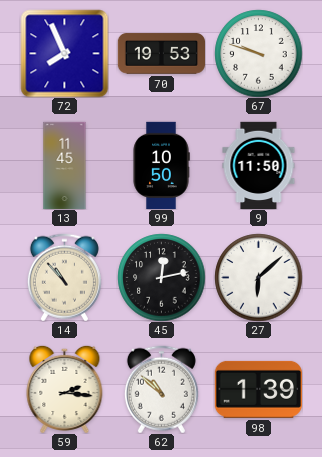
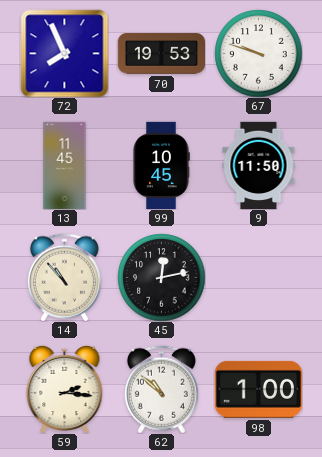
99: 10:50 -> 10:45 (161, 165)
27: 6:08 -> none (258, 277)
98: 1:39 -> 1:00 (258, 389)
